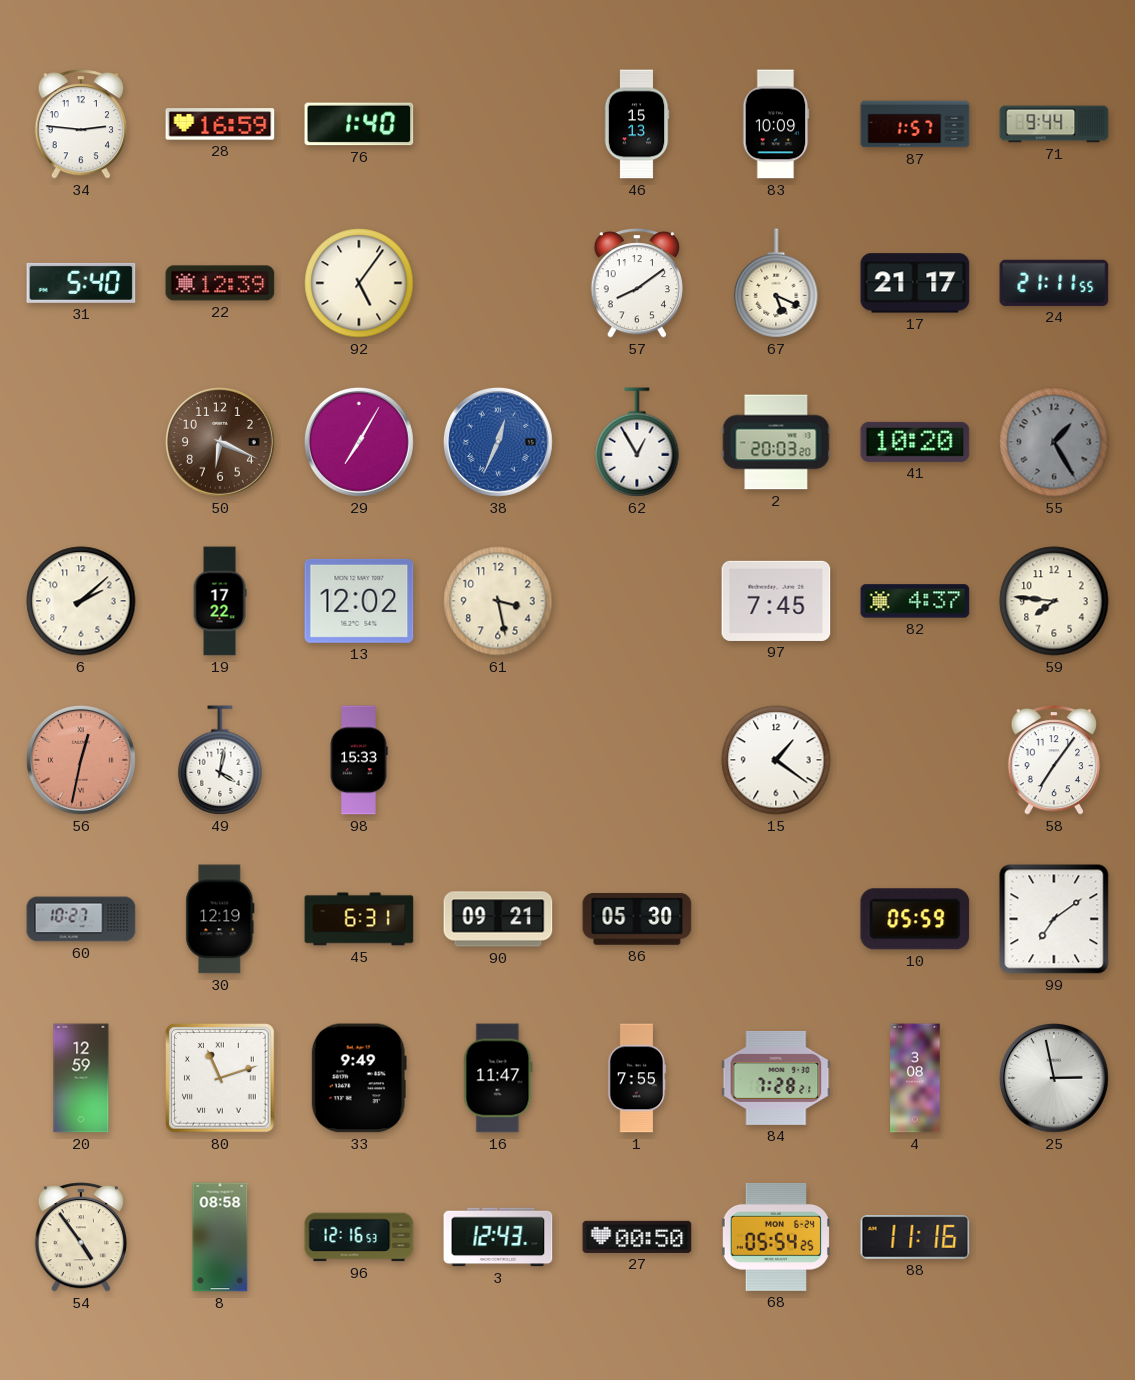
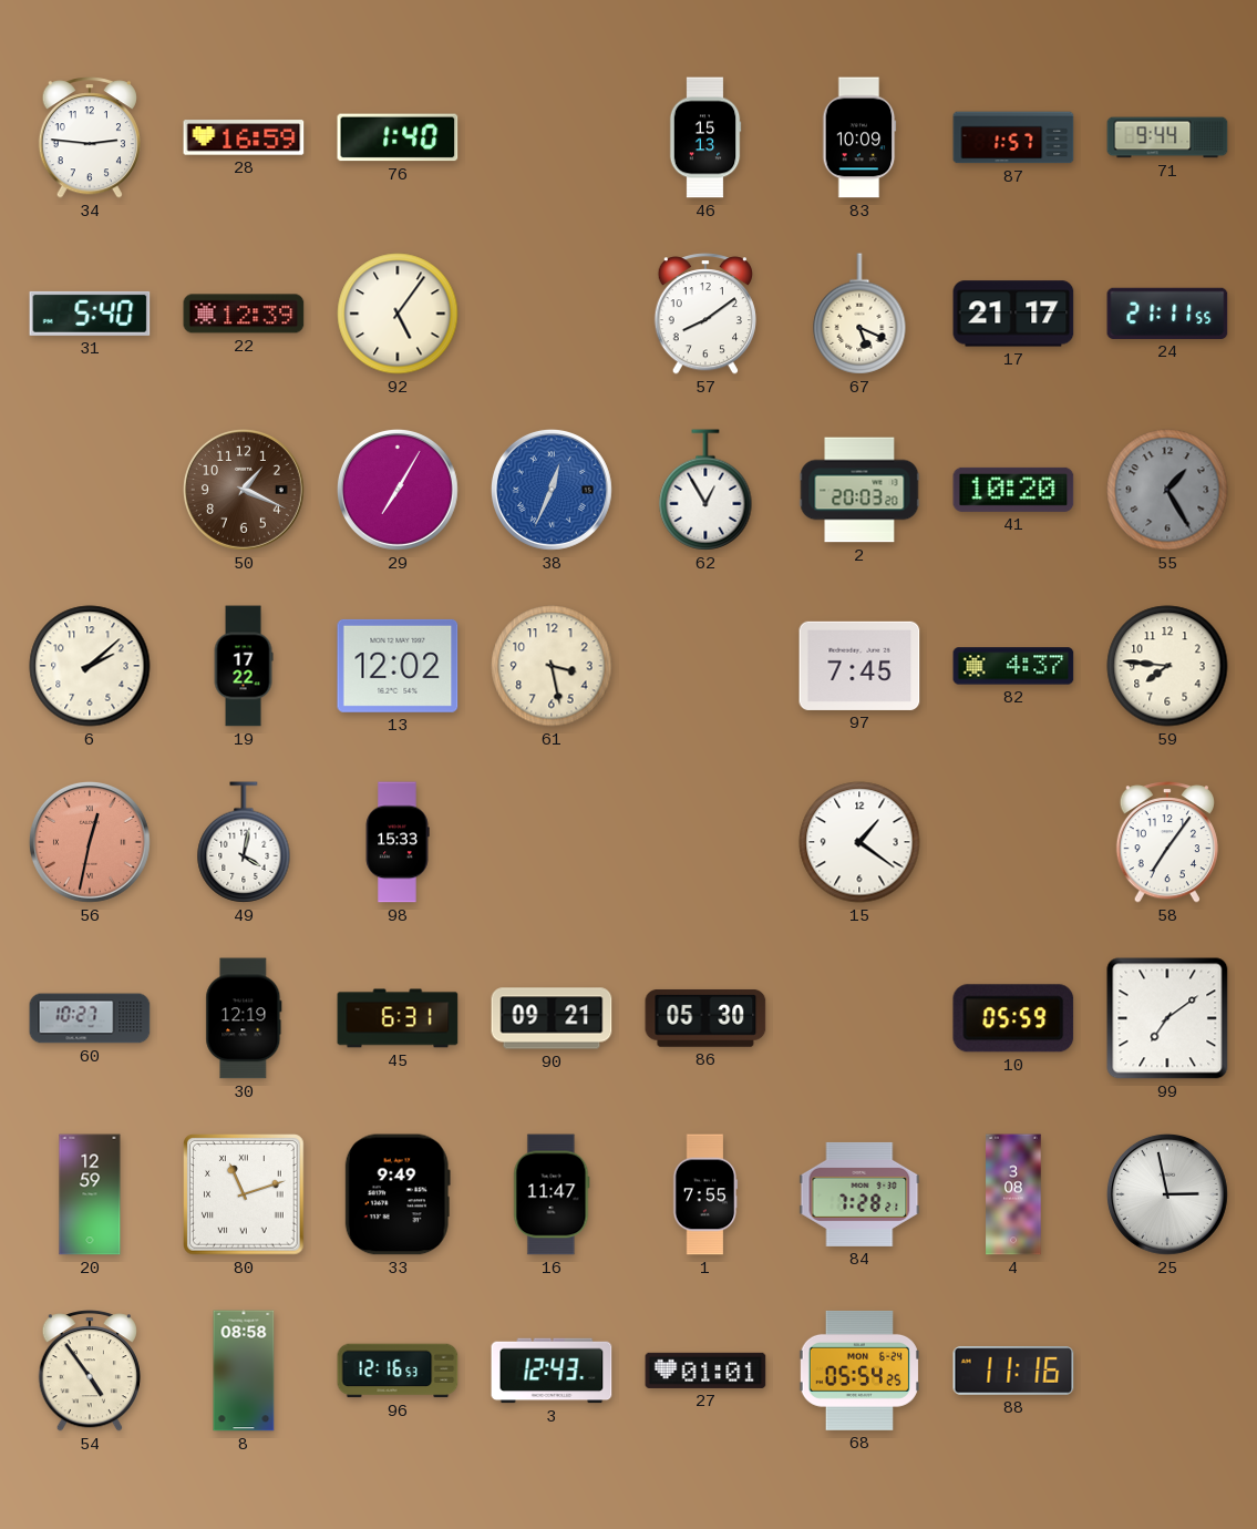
50: 6:19 -> 1:19 (244, 490)
27: 00:50 -> 01:01 (705, 1371)
